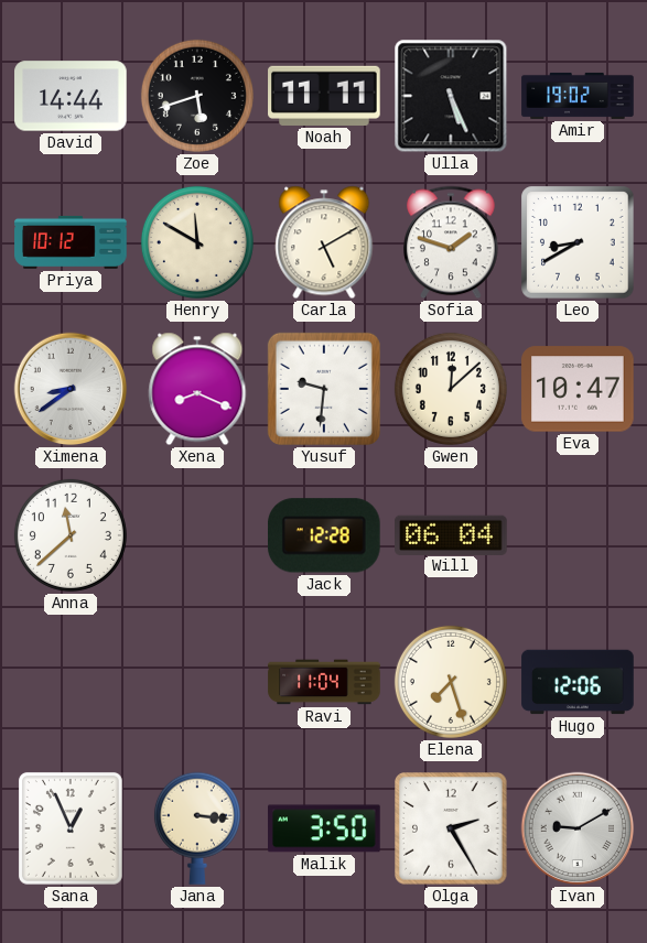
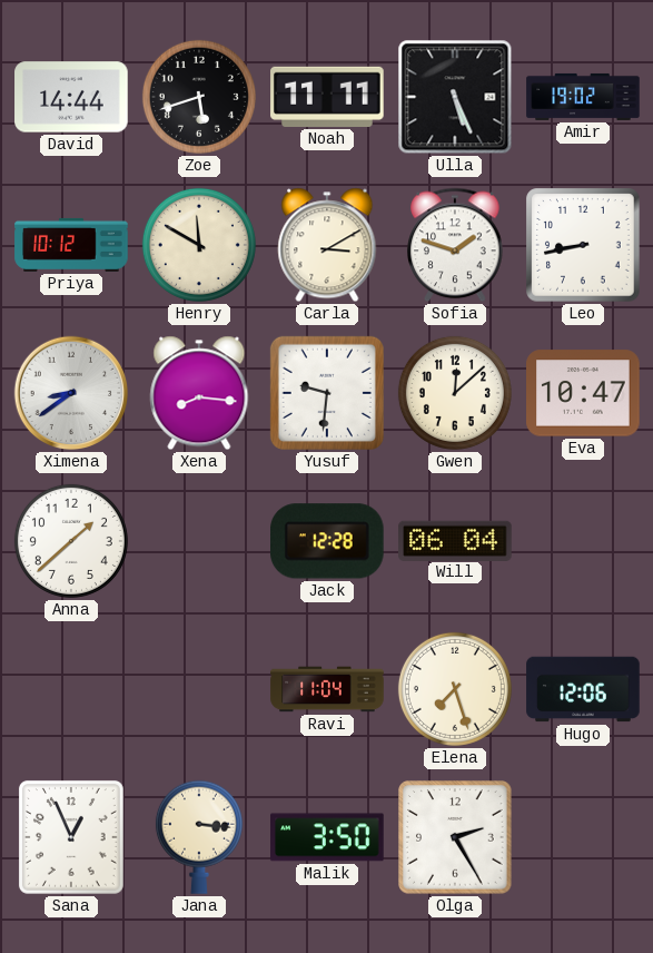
Carla: 5:10 -> 3:10 (327, 245)
Leo: 8:40 -> 8:43 (583, 245)
Xena: 8:19 -> 8:16 (199, 393)
Anna: 11:38 -> 1:38 (71, 541)
Ivan: 9:10 -> none (578, 828)
